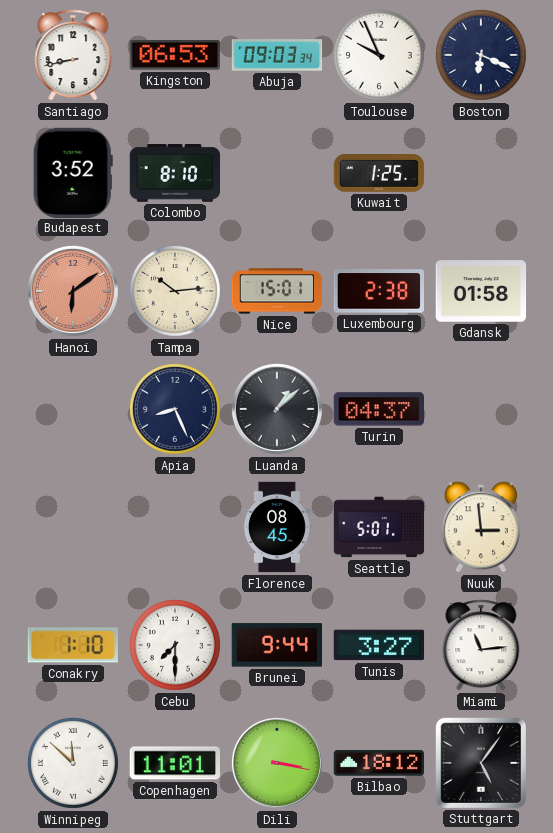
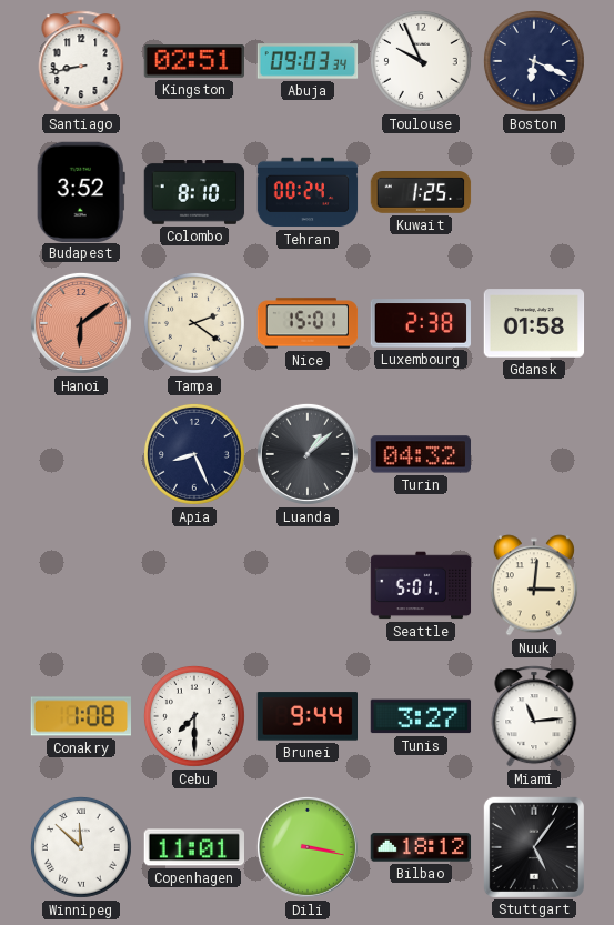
Kingston: 06:53 -> 02:51 (194, 62)
Tehran: none -> 00:24 (308, 192)
Tampa: 10:14 -> 2:21 (194, 323)
Turin: 04:37 -> 04:32 (421, 454)
Florence: 08:45 -> none (277, 527)
Nuuk: 2:59 -> 3:01 (534, 585)
Conakry: 1:10 -> 1:08 (80, 716)
